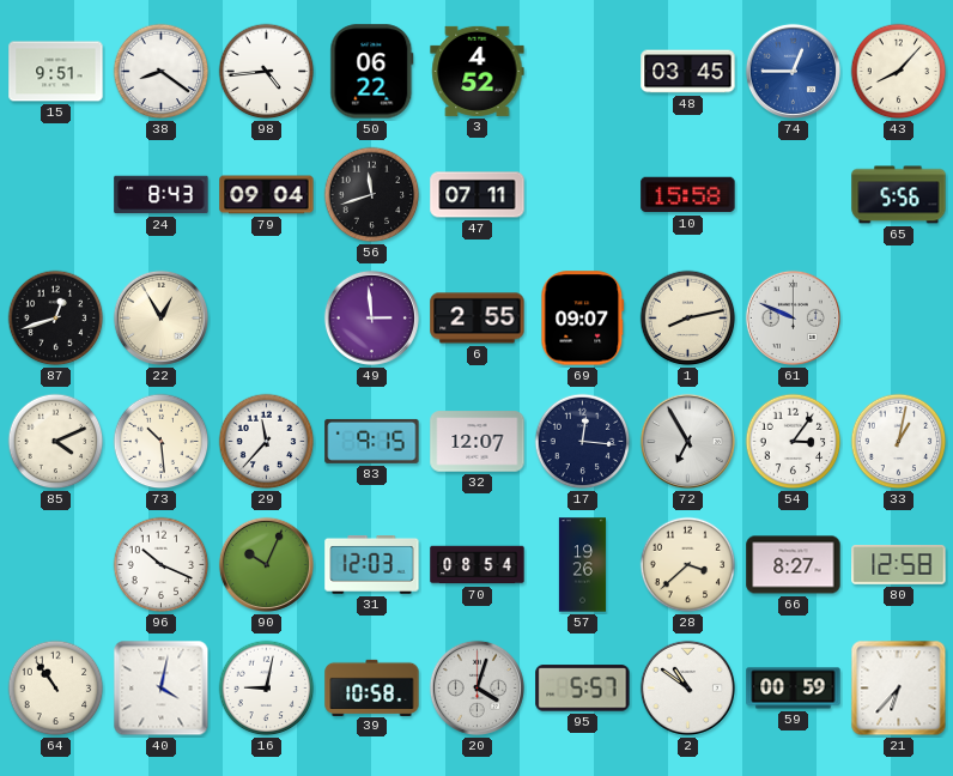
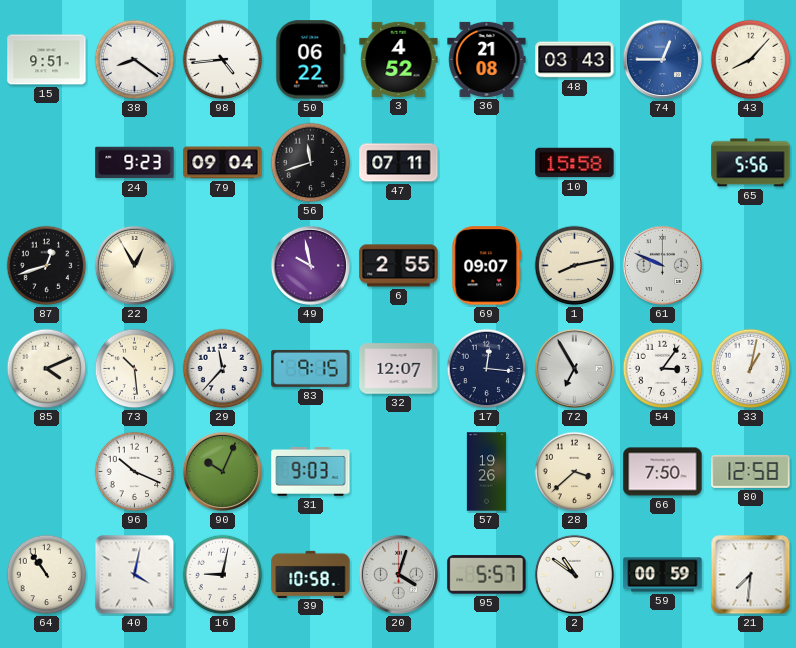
36: none -> 21:08 (487, 59)
48: 03:45 -> 03:43 (575, 60)
24: 8:43 -> 9:23 (135, 163)
49: 2:59 -> 9:58 (310, 265)
31: 12:03 -> 9:03 (311, 472)
70: 08:54 -> none (478, 565)
66: 8:27 -> 7:50 (663, 472)
21: 6:37 -> 7:31 (751, 575)
